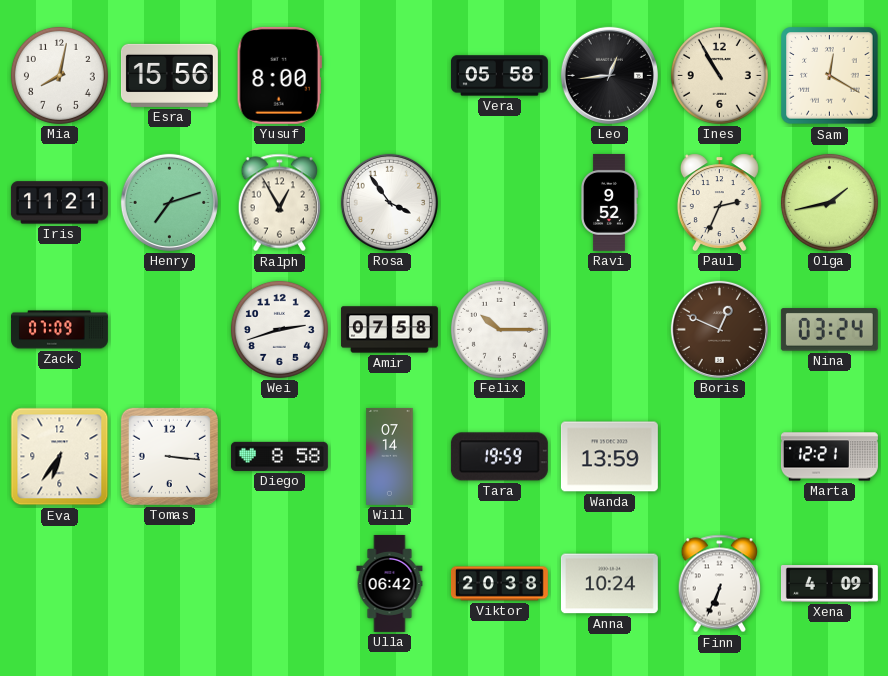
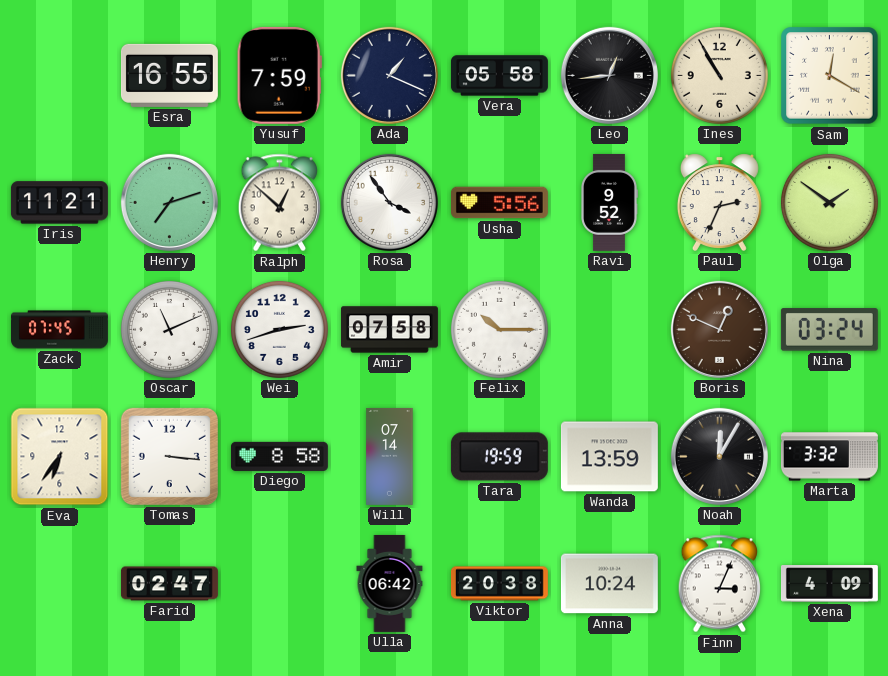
Mia: 8:02 -> none (59, 75)
Esra: 15:56 -> 16:55 (169, 75)
Yusuf: 8:00 -> 7:59 (279, 75)
Ada: none -> 1:19 (389, 75)
Ralph: 12:55 -> 12:52 (280, 203)
Usha: none -> 5:56 (499, 203)
Olga: 1:43 -> 1:51 (829, 202)
Zack: 07:09 -> 07:45 (60, 330)
Oscar: none -> 11:11 (169, 329)
Noah: none -> 12:05 (719, 456)
Marta: 12:21 -> 3:32 (830, 457)
Farid: none -> 02:47 (169, 584)
Finn: 6:34 -> 3:04 (720, 584)
